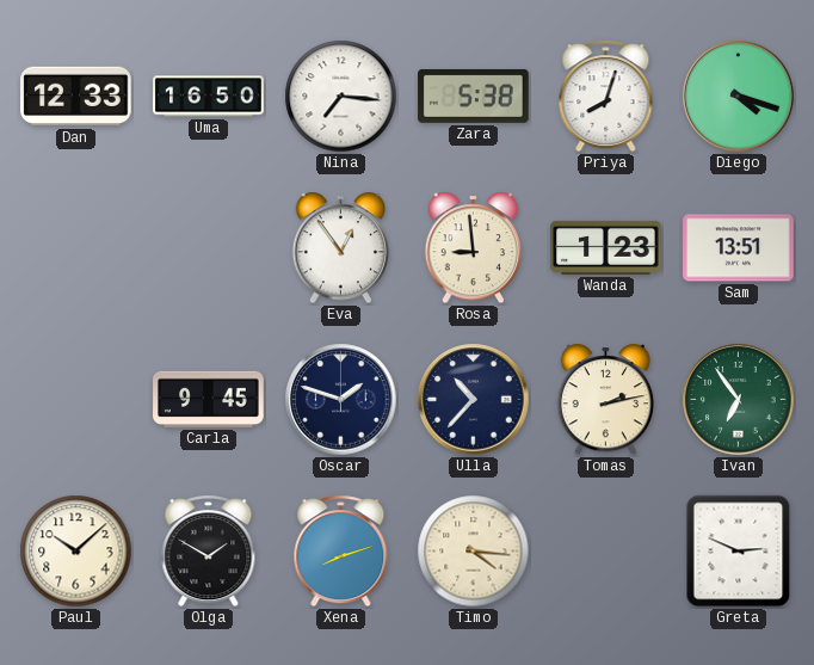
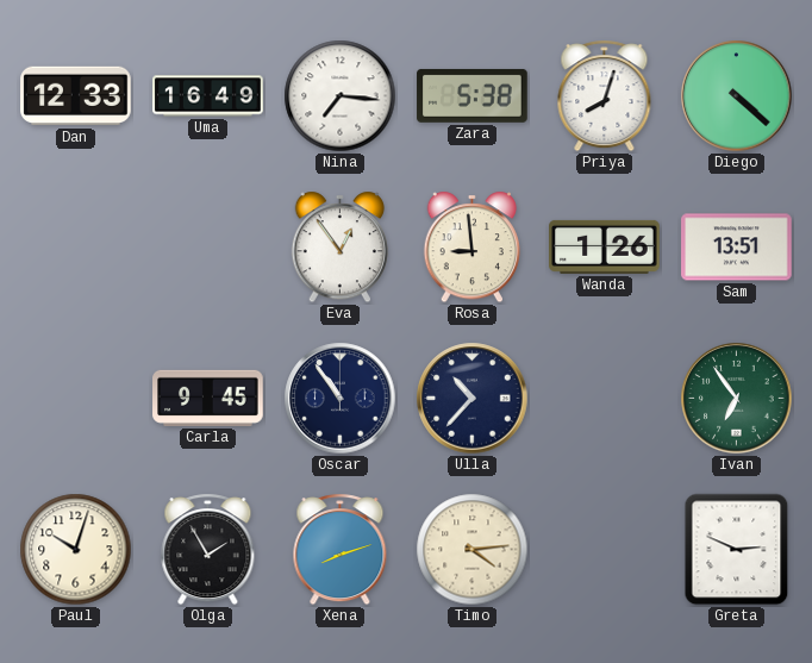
Uma: 16:50 -> 16:49 (208, 96)
Diego: 4:18 -> 4:22 (737, 96)
Wanda: 1:23 -> 1:26 (605, 246)
Oscar: 1:48 -> 10:54 (341, 399)
Tomas: 2:13 -> none (606, 400)
Paul: 10:08 -> 10:03 (76, 550)
Olga: 1:50 -> 1:55 (208, 550)
Timo: 4:16 -> 4:14 (473, 550)
